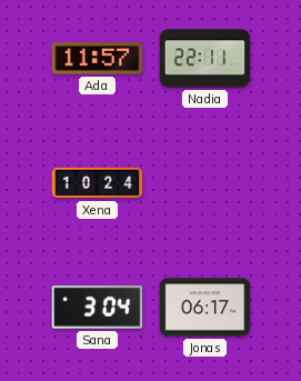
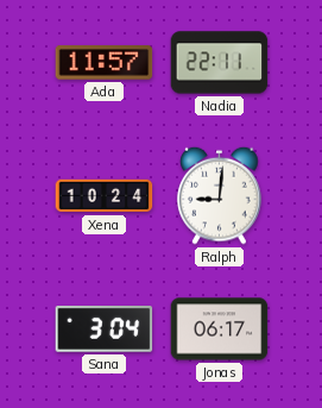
Ralph: none -> 9:01 (220, 195)
